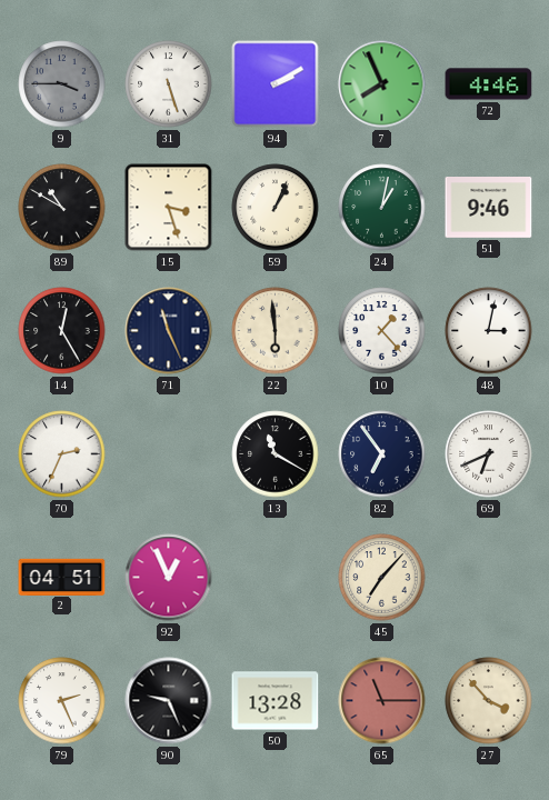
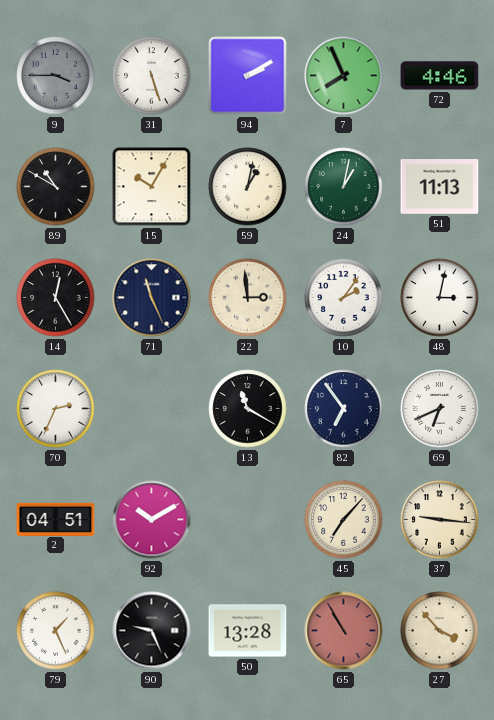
15: 3:27 -> 10:05 (152, 187)
59: 1:04 -> 1:02 (248, 187)
51: 9:46 -> 11:13 (440, 187)
22: 5:59 -> 2:59 (248, 298)
10: 1:23 -> 2:06 (344, 298)
92: 12:56 -> 10:10 (152, 520)
37: none -> 9:16 (440, 520)
79: 2:26 -> 1:26 (56, 631)
65: 11:15 -> 10:55 (344, 631)
